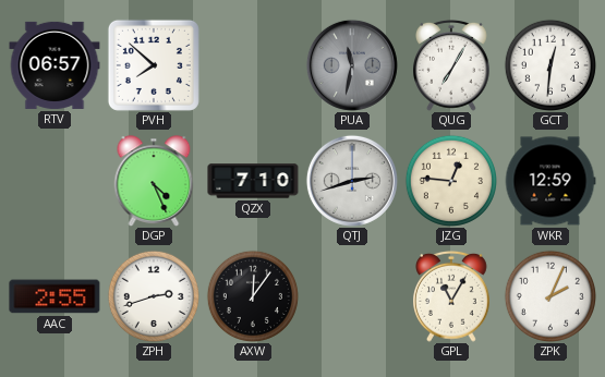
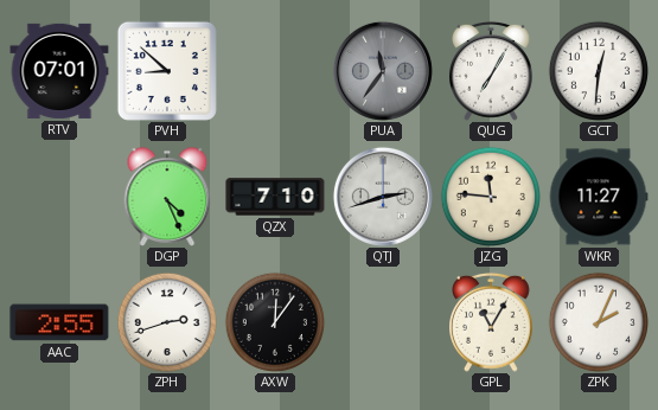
RTV: 06:57 -> 07:01 (59, 71)
PVH: 7:52 -> 8:52 (167, 71)
PUA: 11:32 -> 11:36 (383, 71)
JZG: 12:46 -> 11:46 (491, 197)
WKR: 12:59 -> 11:27 (599, 197)
